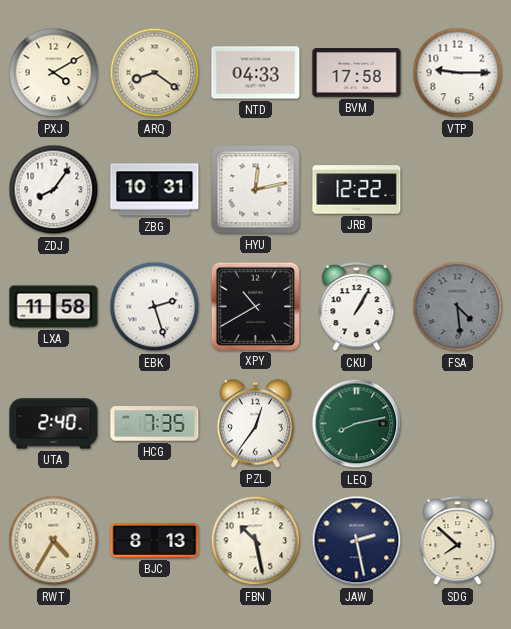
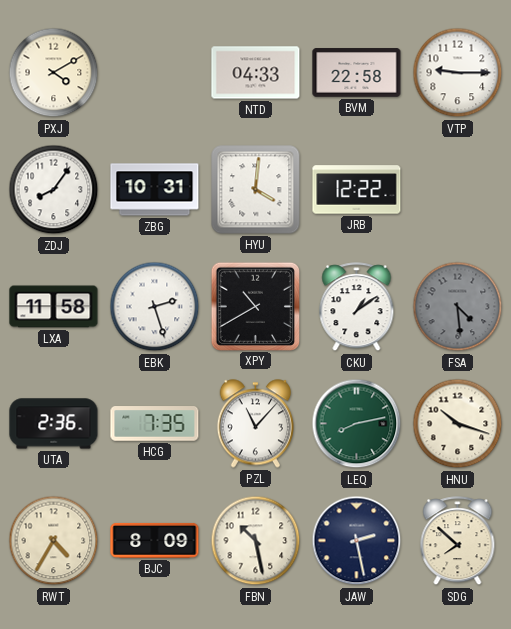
ARQ: 8:21 -> none (155, 73)
BVM: 17:58 -> 22:58 (357, 73)
HYU: 12:13 -> 4:01 (256, 190)
CKU: 1:05 -> 1:09 (357, 307)
UTA: 2:40 -> 2:36 (54, 424)
PZL: 12:36 -> 11:07 (255, 424)
HNU: none -> 10:18 (458, 424)
BJC: 8:13 -> 8:09 (155, 540)
